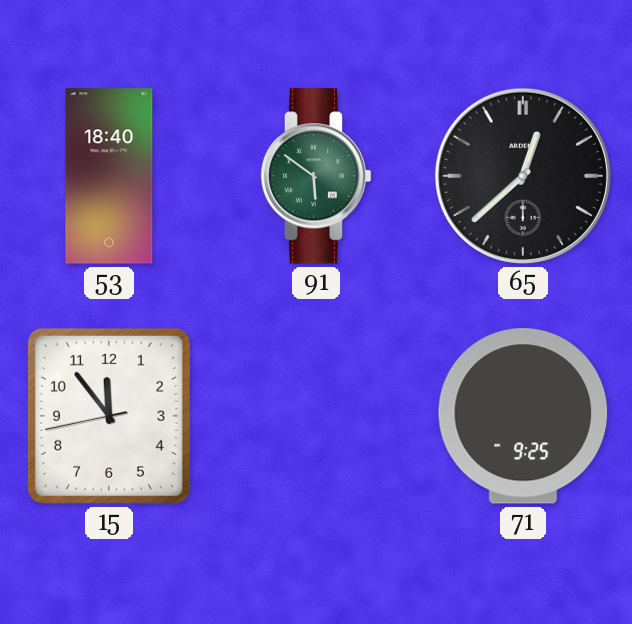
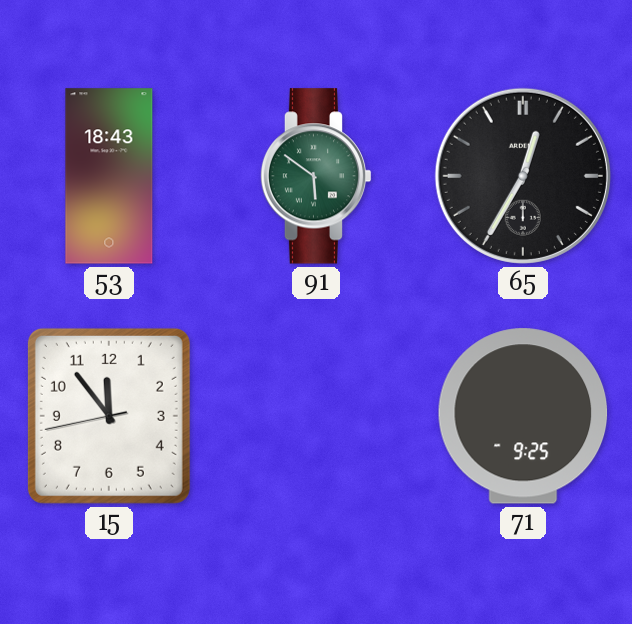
53: 18:40 -> 18:43 (109, 176)
65: 12:38 -> 12:35 (523, 176)
